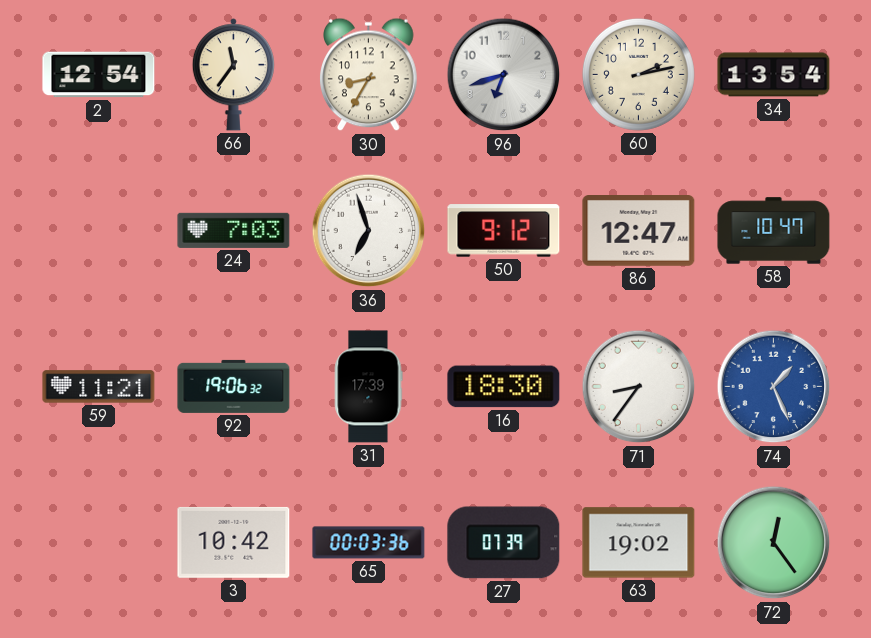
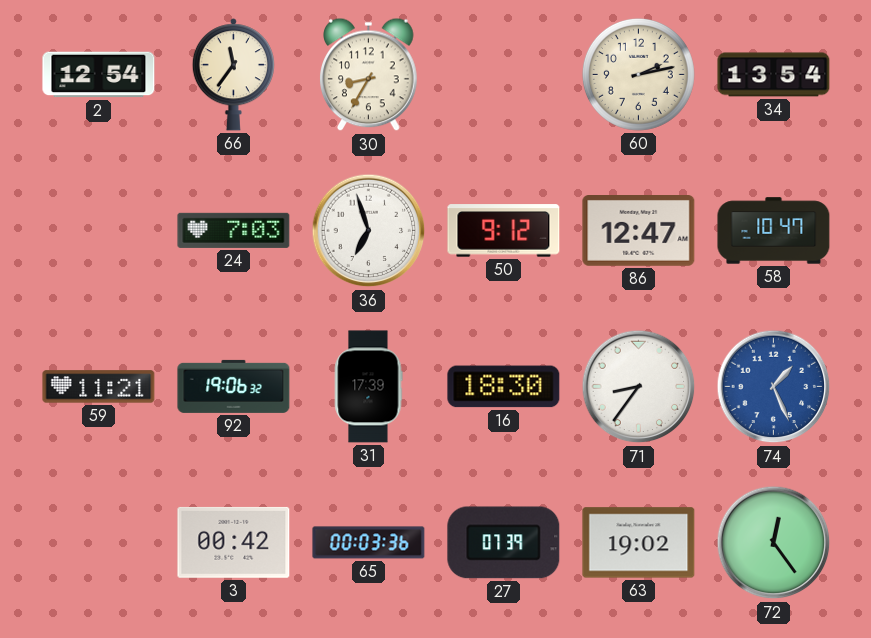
96: 6:42 -> none (504, 75)
3: 10:42 -> 00:42 (234, 542)
